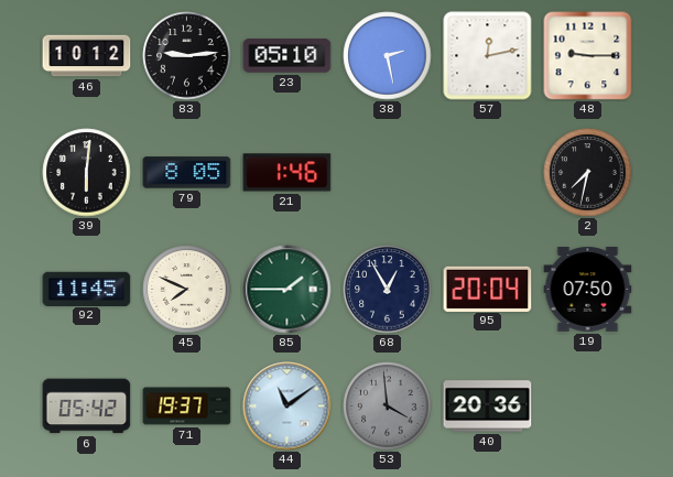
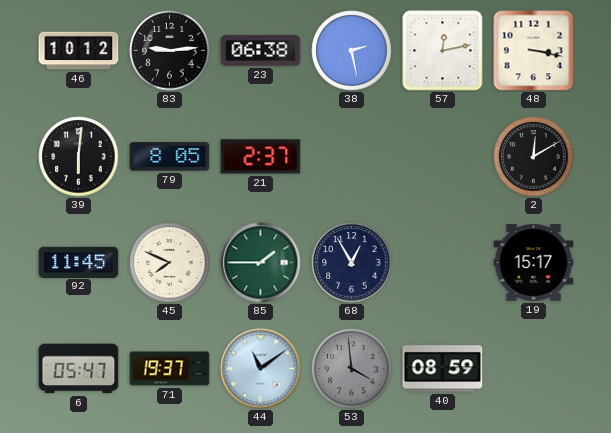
23: 05:10 -> 06:38 (261, 51)
48: 9:15 -> 3:17 (534, 51)
21: 1:46 -> 2:37 (261, 157)
2: 7:32 -> 12:10 (534, 157)
95: 20:04 -> none (488, 289)
19: 07:50 -> 15:17 (534, 263)
6: 05:42 -> 05:47 (79, 369)
40: 20:36 -> 08:59 (443, 369)
